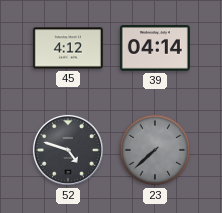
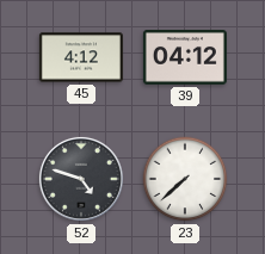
39: 04:14 -> 04:12 (185, 57)
23 dial: grey -> white (185, 179)
